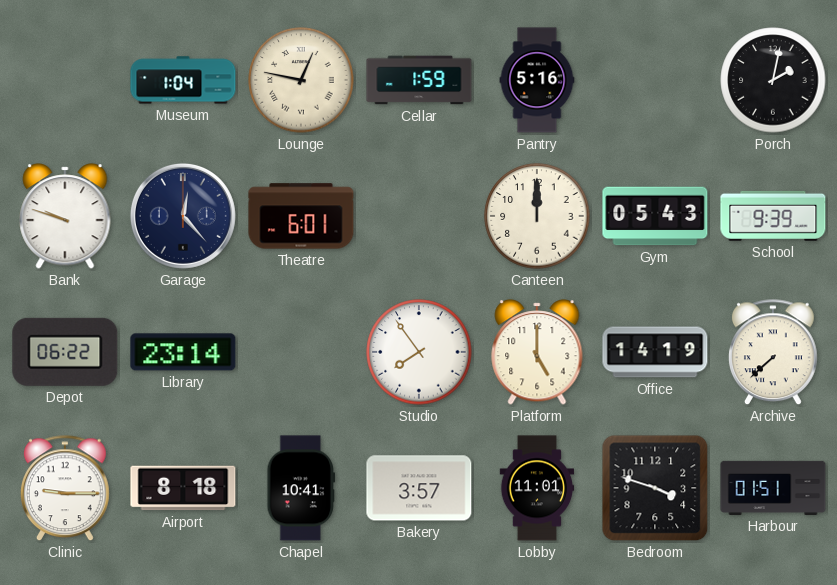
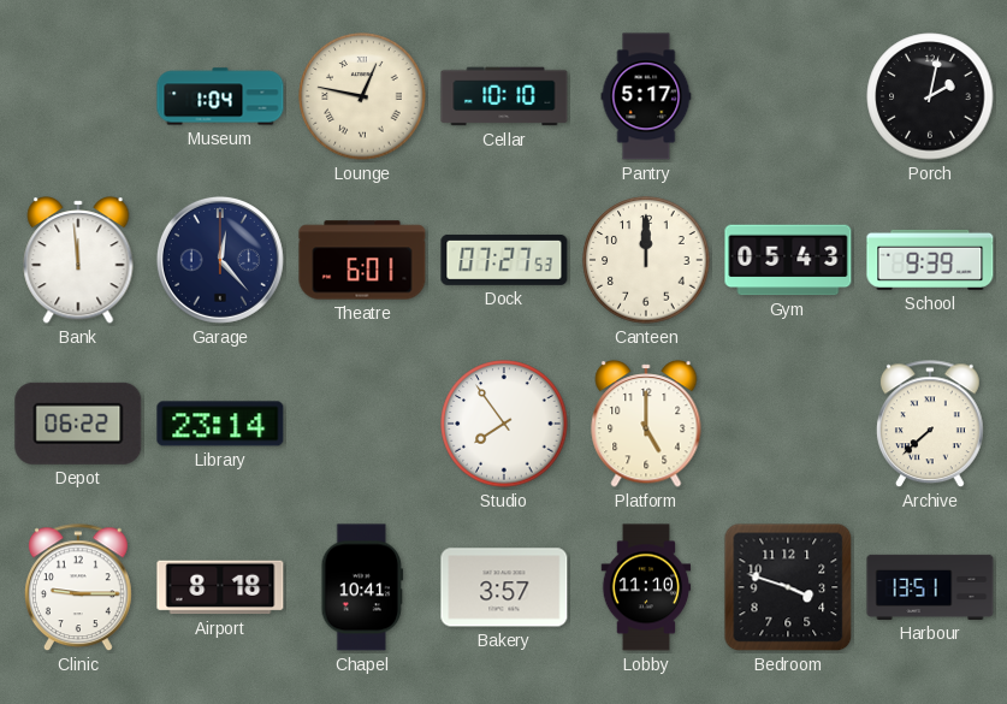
Cellar: 1:59 -> 10:10 (504, 96)
Pantry: 5:16 -> 5:17 (646, 96)
Bank: 9:48 -> 11:59 (78, 260)
Dock: none -> 07:27 (504, 260)
Office: 14:19 -> none (655, 352)
Lobby: 11:01 -> 11:10 (646, 587)
Harbour: 01:51 -> 13:51 (930, 587)
